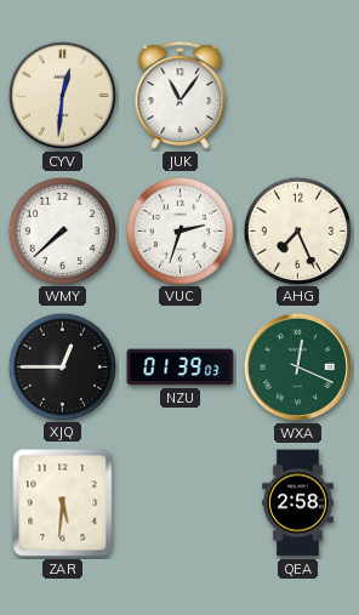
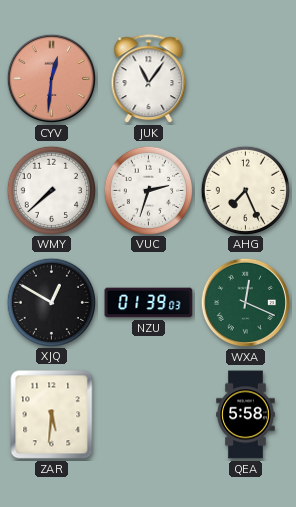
CYV dial: cream -> salmon (51, 78)
XJQ: 12:45 -> 12:50 (51, 302)
QEA: 2:58 -> 5:58 (246, 415)
